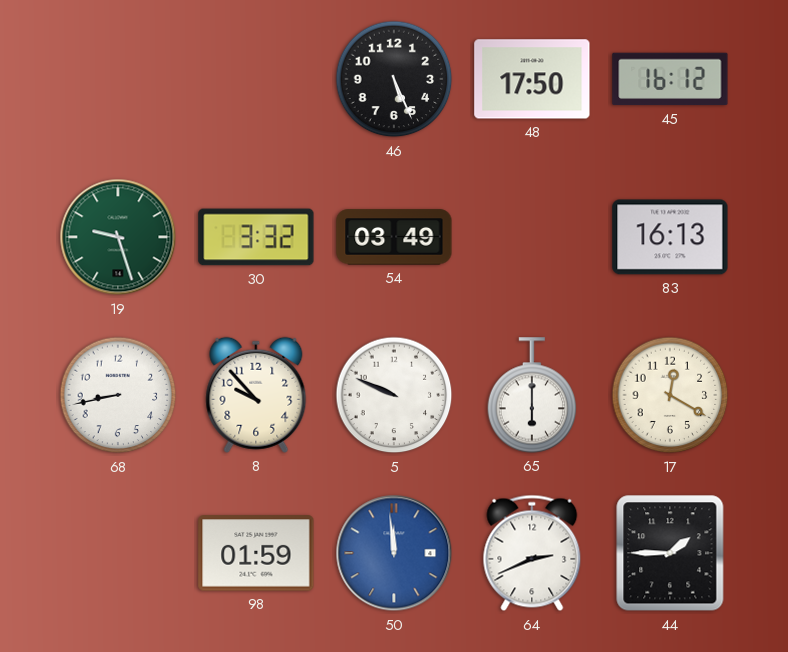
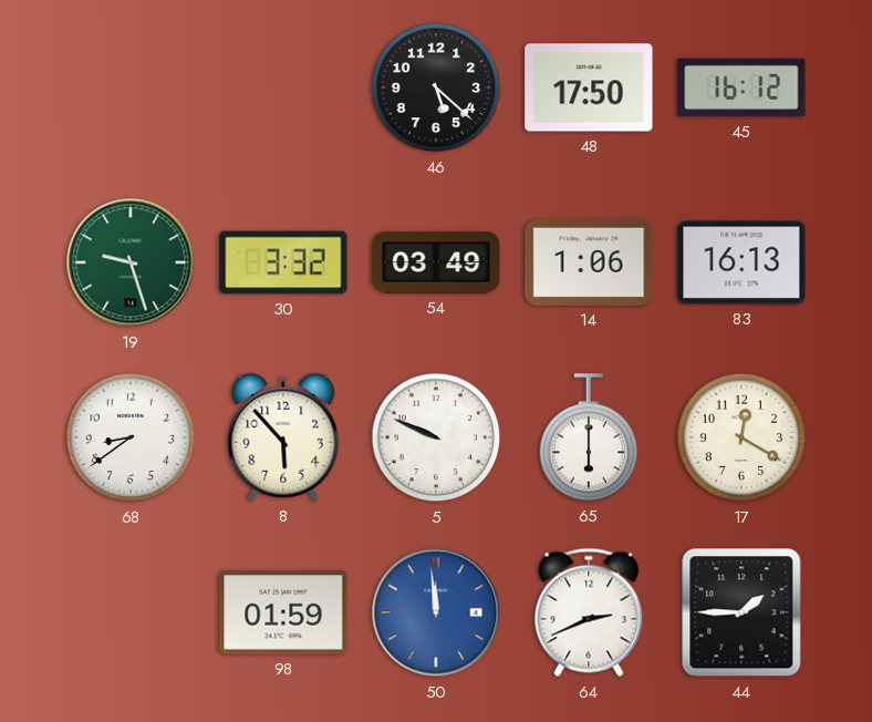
46: 5:26 -> 5:22 (436, 87)
14: none -> 1:06 (589, 262)
68: 8:43 -> 8:39 (131, 437)
8: 9:53 -> 5:53 (283, 437)
